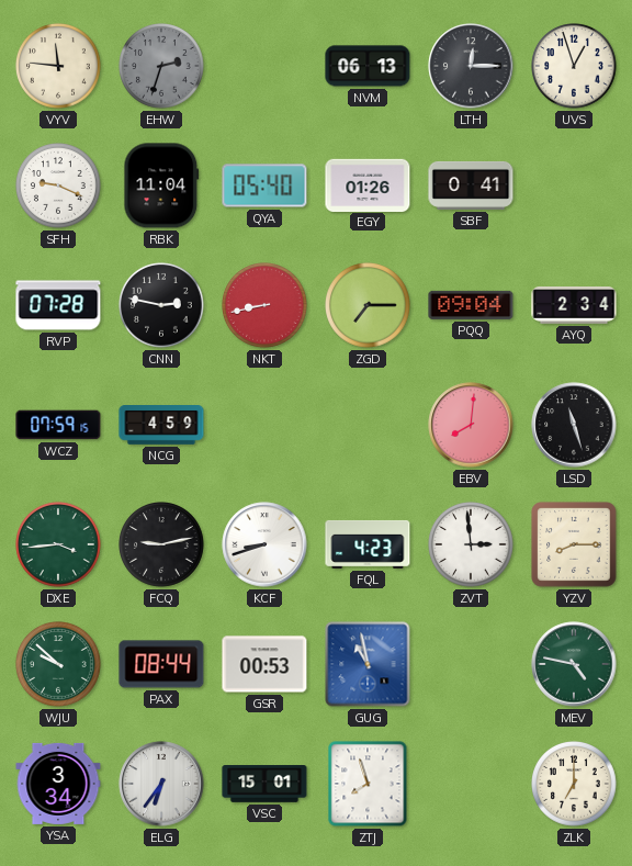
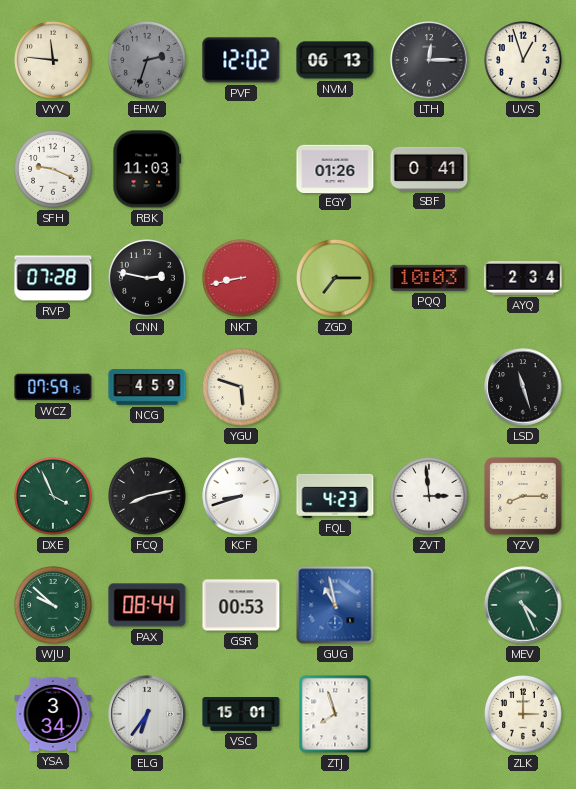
PVF: none -> 12:02 (241, 60)
RBK: 11:04 -> 11:03 (147, 169)
QYA: 05:40 -> none (264, 185)
PQQ: 09:04 -> 10:03 (429, 278)
YGU: none -> 5:48 (242, 388)
EBV: 8:01 -> none (471, 425)
DXE: 3:44 -> 3:56 (54, 497)
FCQ: 9:13 -> 8:13 (148, 497)
MEV: 4:47 -> 4:26 (523, 605)
ZLK: 7:00 -> 3:00 (524, 715)
